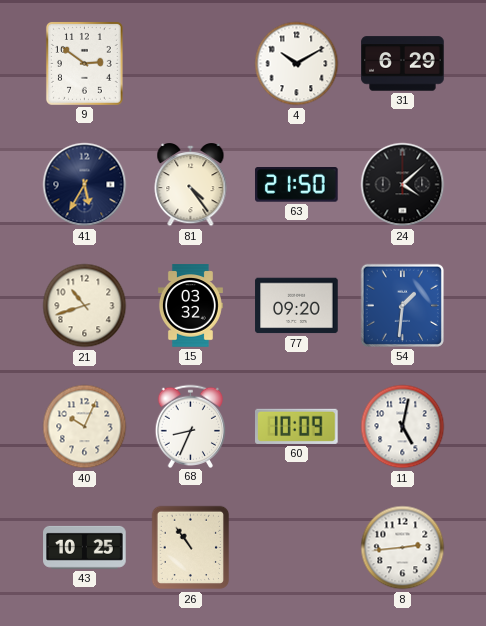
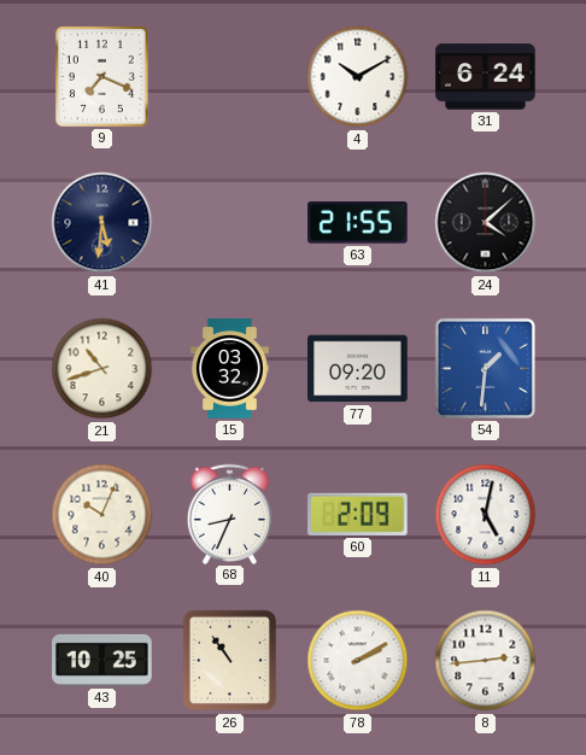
9: 2:51 -> 7:19 (101, 77)
31: 6:29 -> 6:24 (486, 77)
41: 5:35 -> 5:31 (102, 223)
81: 4:24 -> none (191, 186)
63: 21:50 -> 21:55 (358, 223)
60: 10:09 -> 2:09 (358, 514)
78: none -> 2:10 (358, 661)
